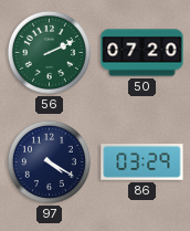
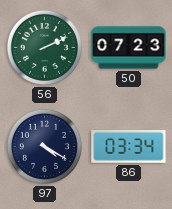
50: 07:20 -> 07:23 (129, 48)
86: 03:29 -> 03:34 (129, 147)
